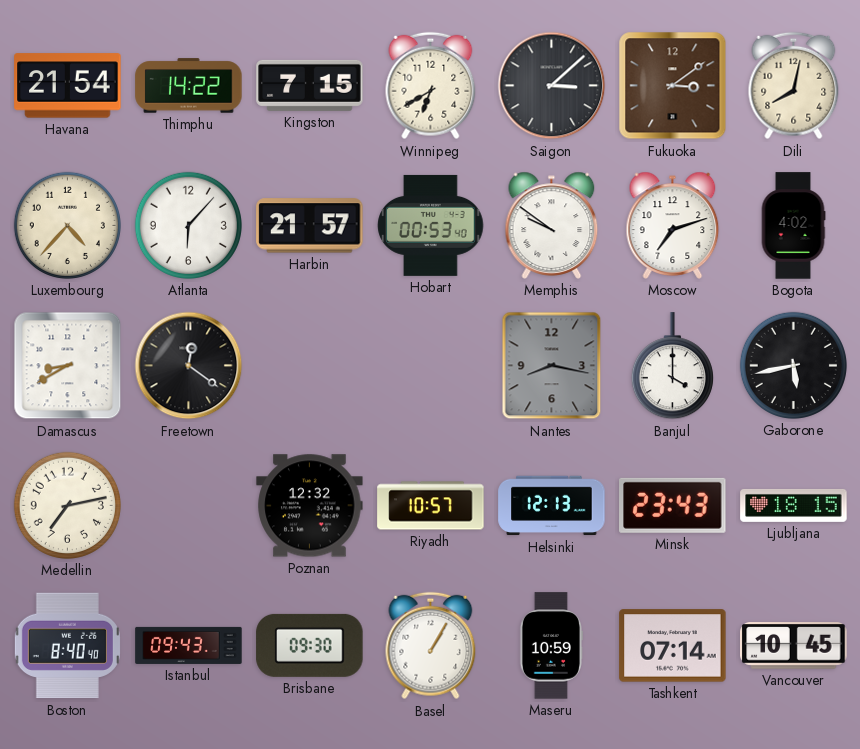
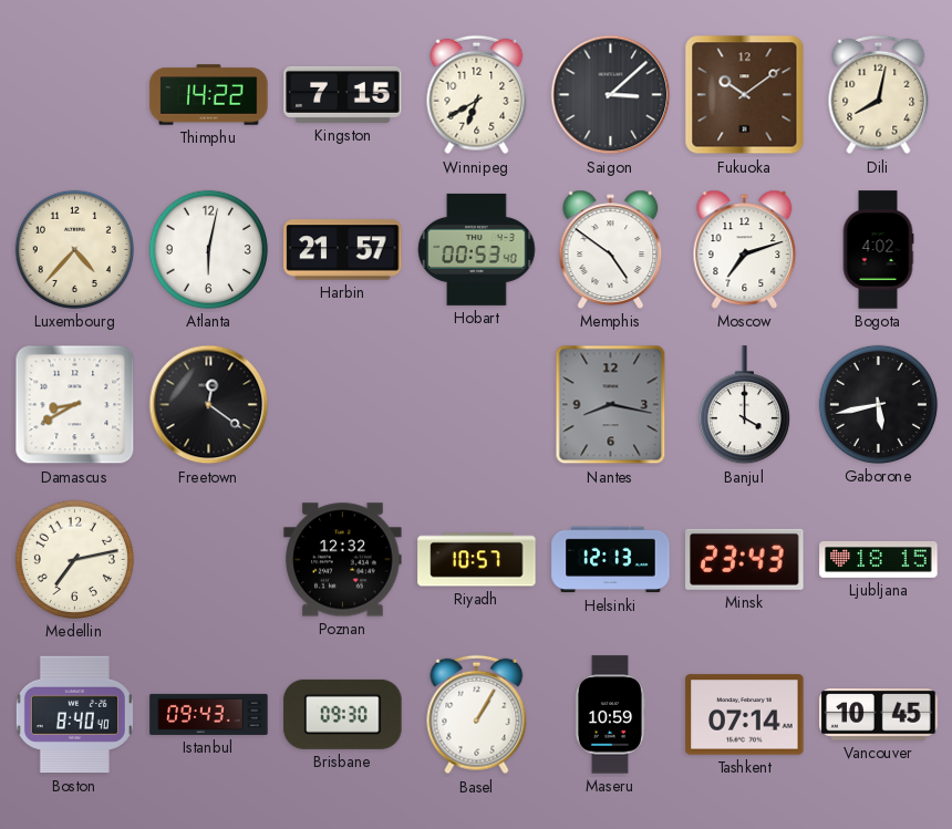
Havana: 21:54 -> none (68, 86)
Fukuoka: 3:09 -> 10:09 (745, 95)
Atlanta: 6:07 -> 6:02 (208, 249)
Memphis: 9:51 -> 4:51 (611, 249)
